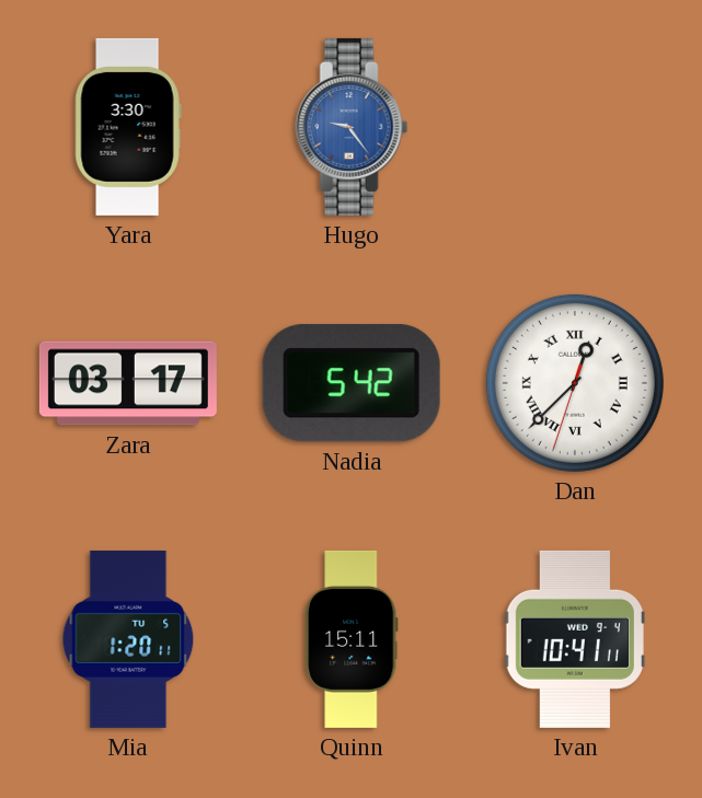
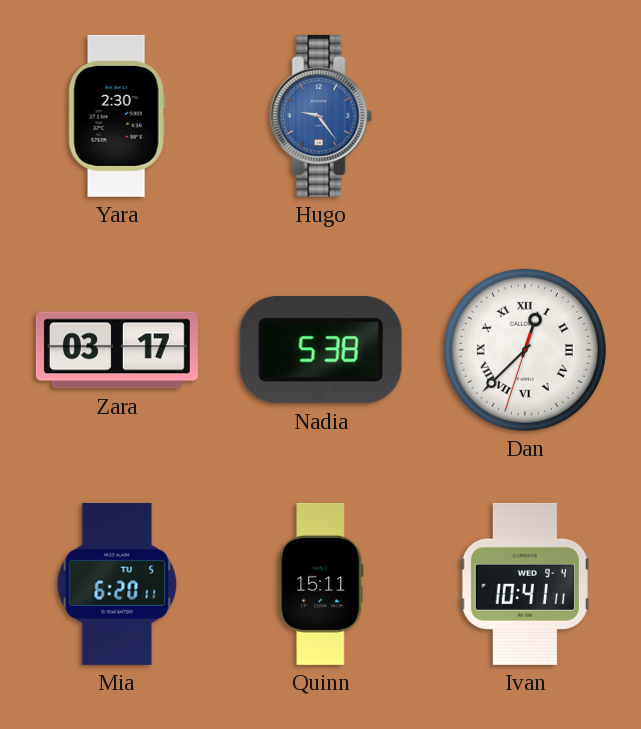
Yara: 3:30 -> 2:30 (117, 116)
Nadia: 5:42 -> 5:38 (321, 350)
Mia: 1:20 -> 6:20 (117, 584)
